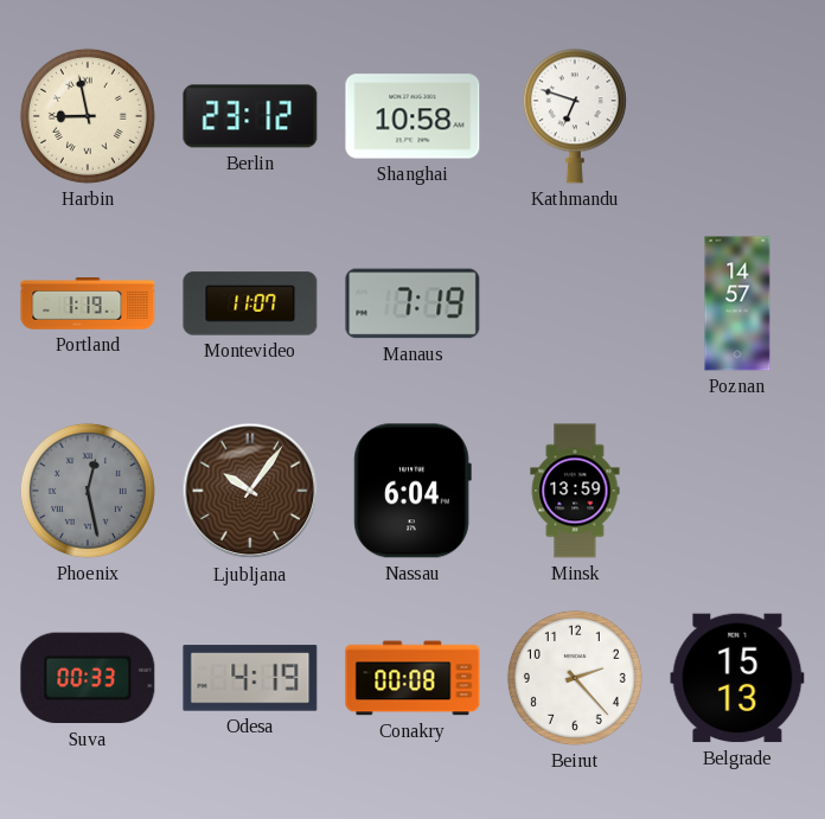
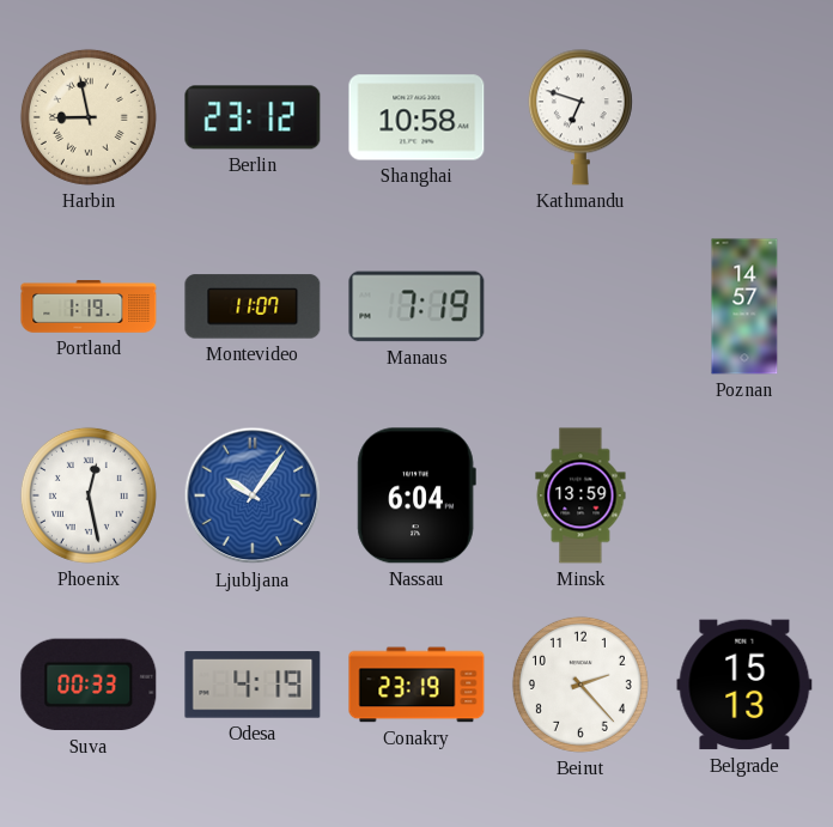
Phoenix dial: grey -> white (89, 495)
Ljubljana dial: brown -> blue (253, 495)
Conakry: 00:08 -> 23:19 (416, 685)
